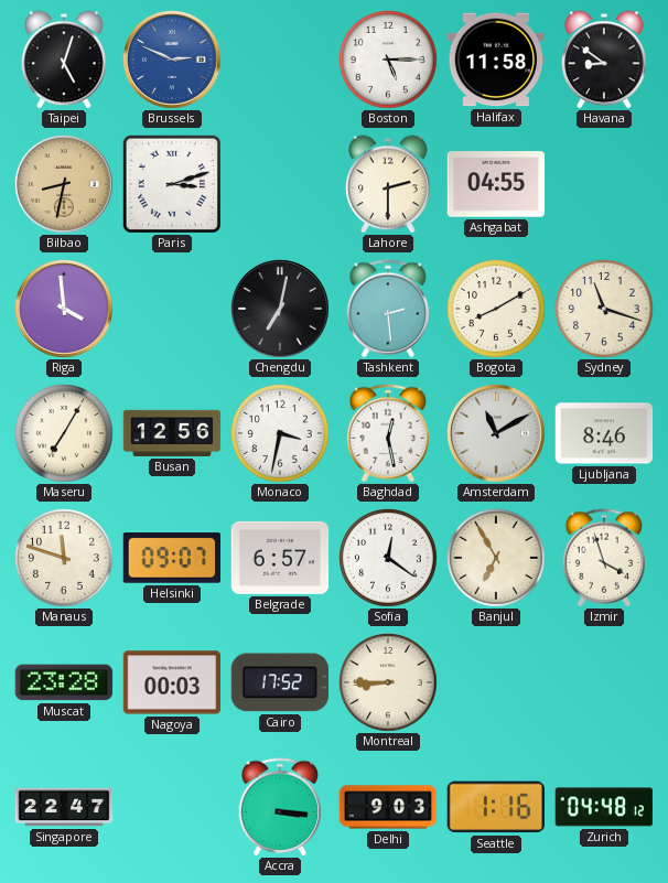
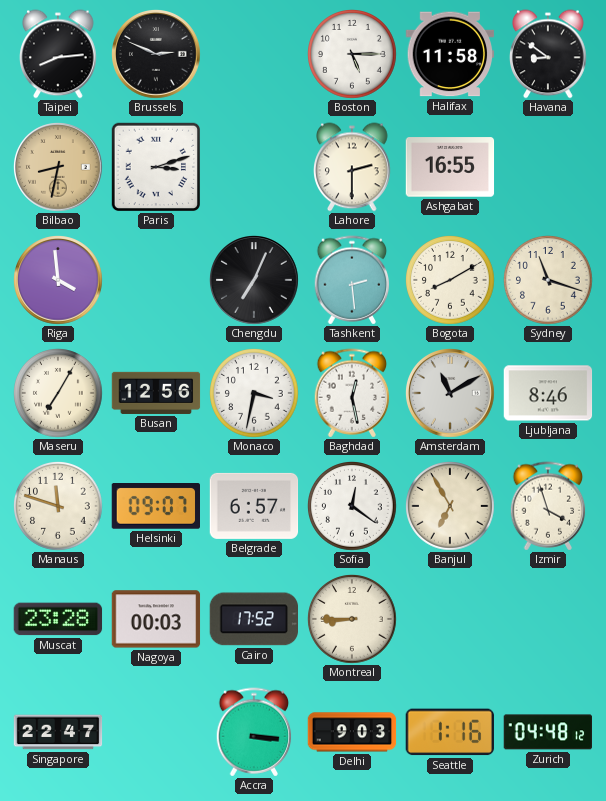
Taipei: 5:03 -> 8:14 (58, 54)
Brussels dial: blue -> black (157, 55)
Ashgabat: 04:55 -> 16:55 (450, 167)
Chengdu: 7:02 -> 7:04 (255, 281)
